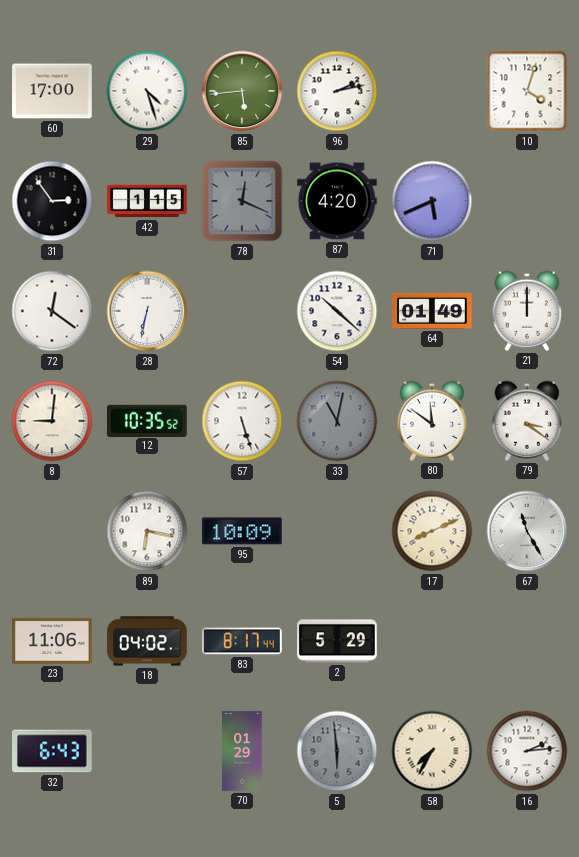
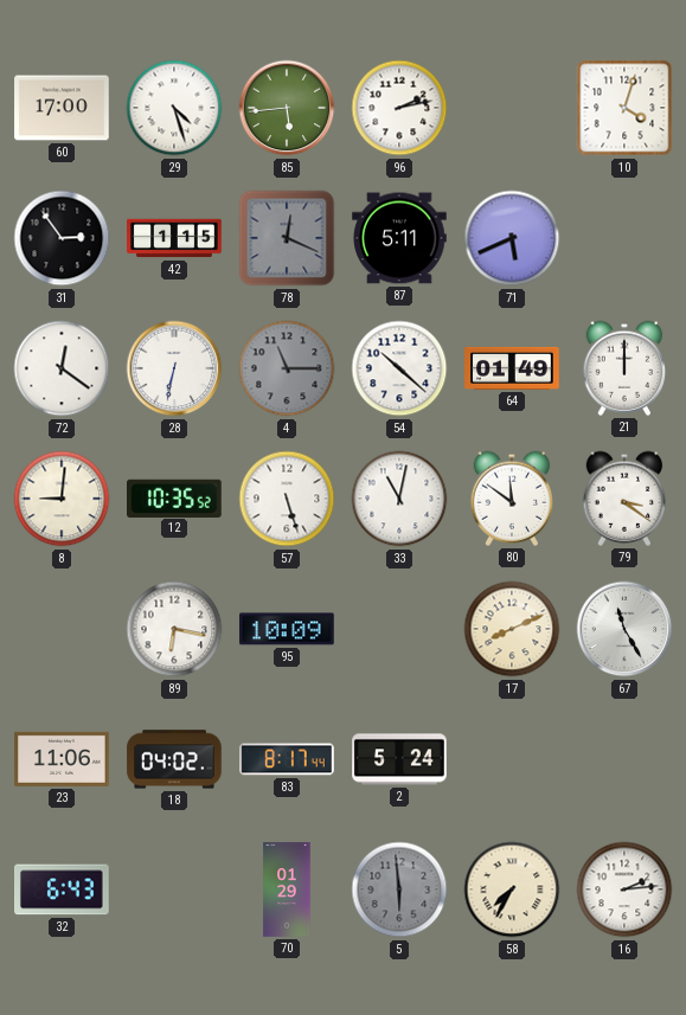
87: 4:20 -> 5:11 (399, 238)
4: none -> 11:15 (287, 368)
33 dial: grey -> white (399, 499)
2: 5:29 -> 5:24 (399, 759)
